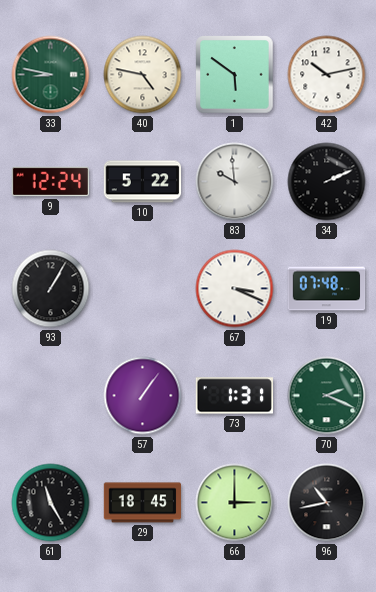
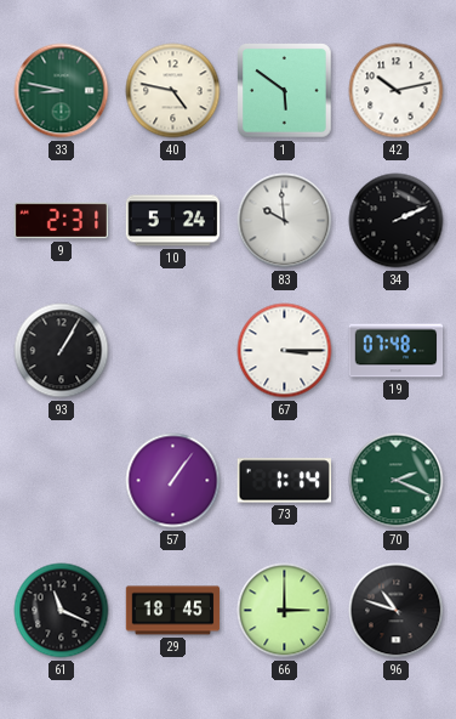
9: 12:24 -> 2:31 (61, 221)
10: 5:22 -> 5:24 (173, 221)
67: 3:19 -> 3:15 (285, 351)
73: 1:31 -> 1:14 (284, 481)
61: 11:25 -> 11:19 (62, 611)
96: 10:43 -> 10:48 (397, 611)
